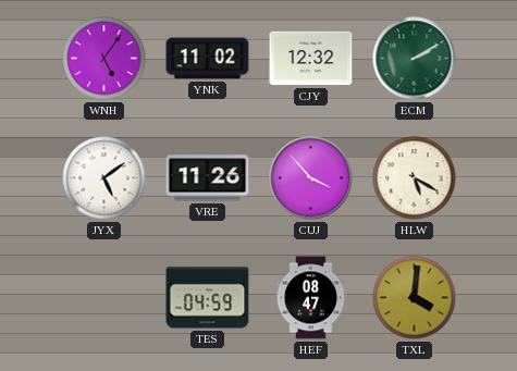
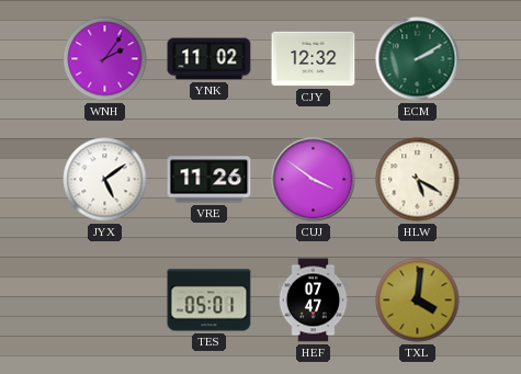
WNH: 5:06 -> 2:06 (105, 59)
CUJ: 3:53 -> 3:51 (314, 180)
TES: 04:59 -> 05:01 (209, 301)
HEF: 08:47 -> 07:47 (314, 301)
